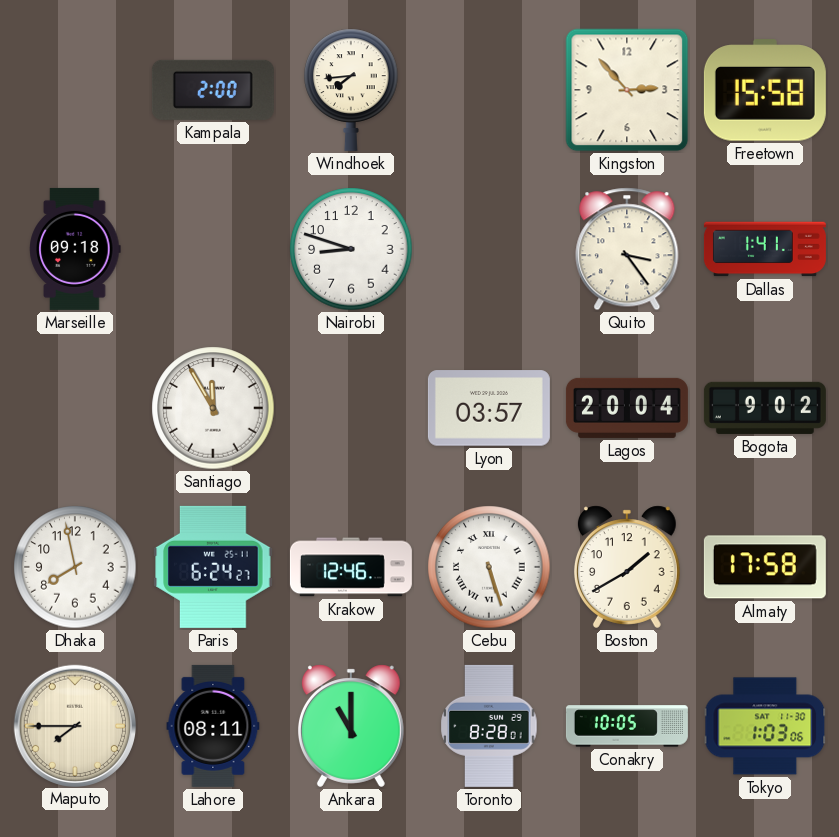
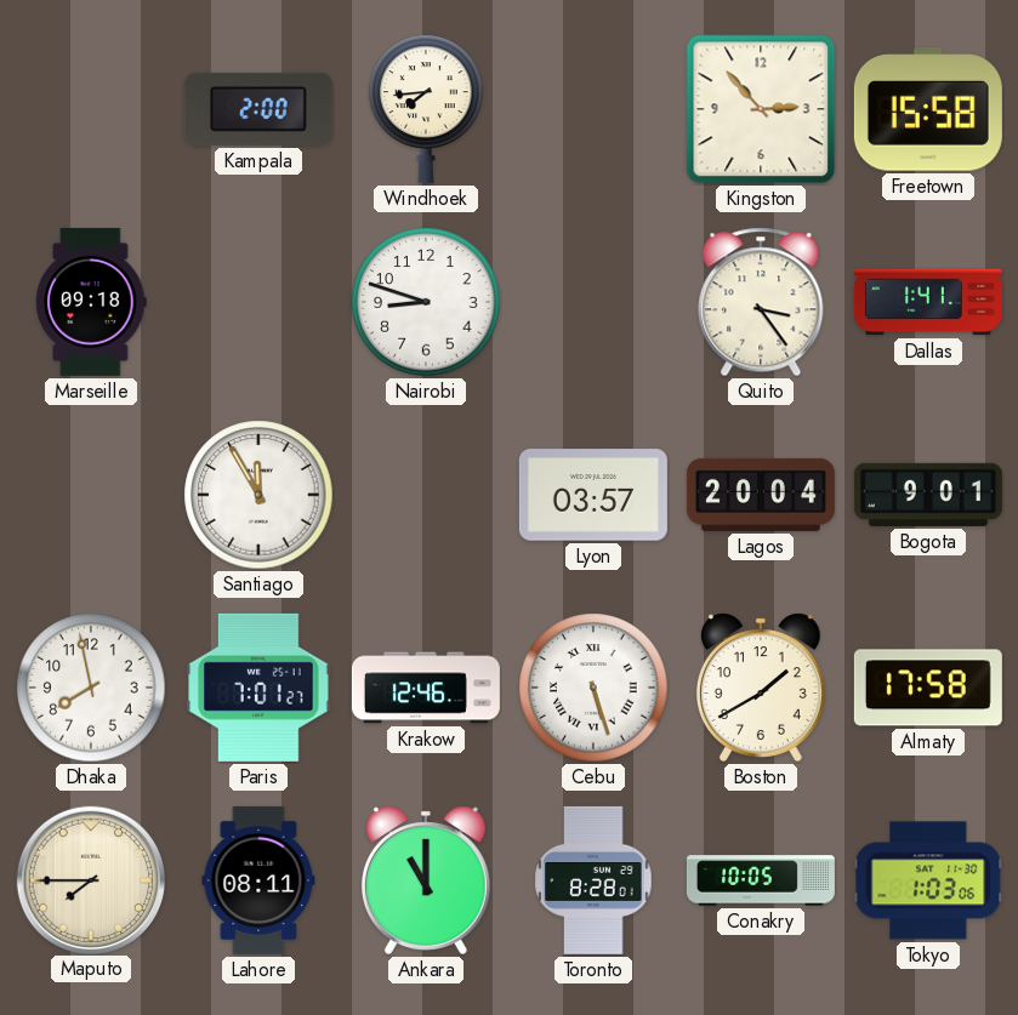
Bogota: 9:02 -> 9:01 (928, 495)
Paris: 6:24 -> 7:01 (258, 688)
